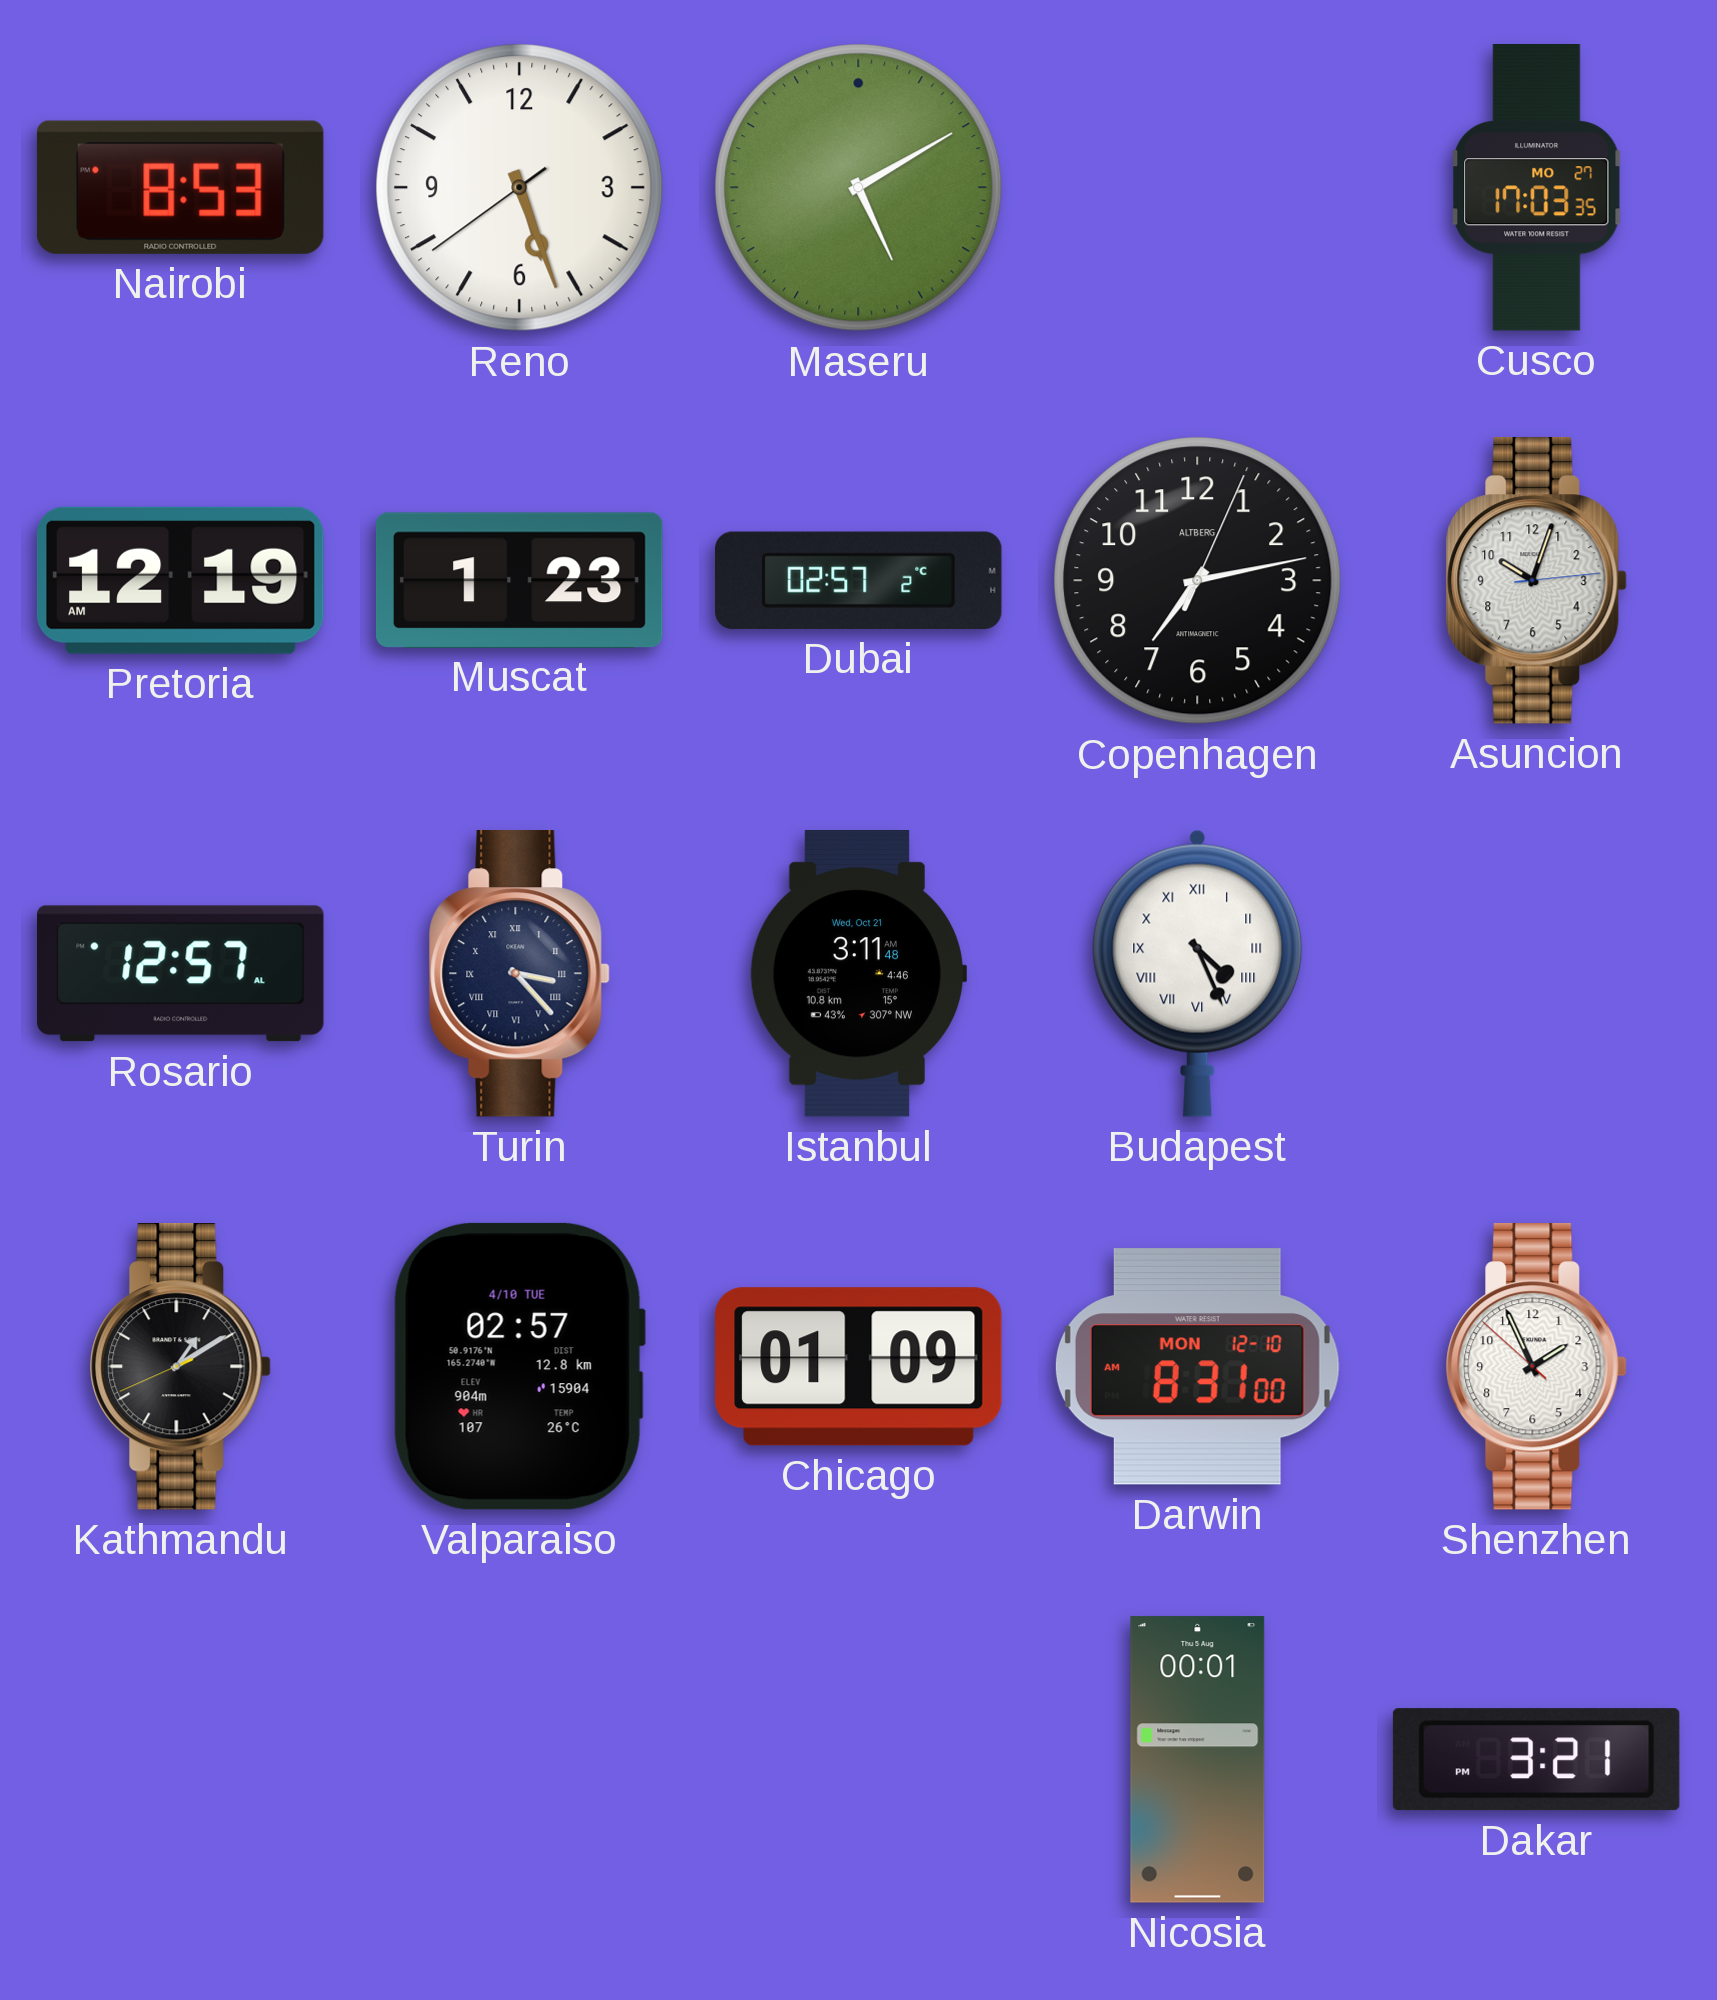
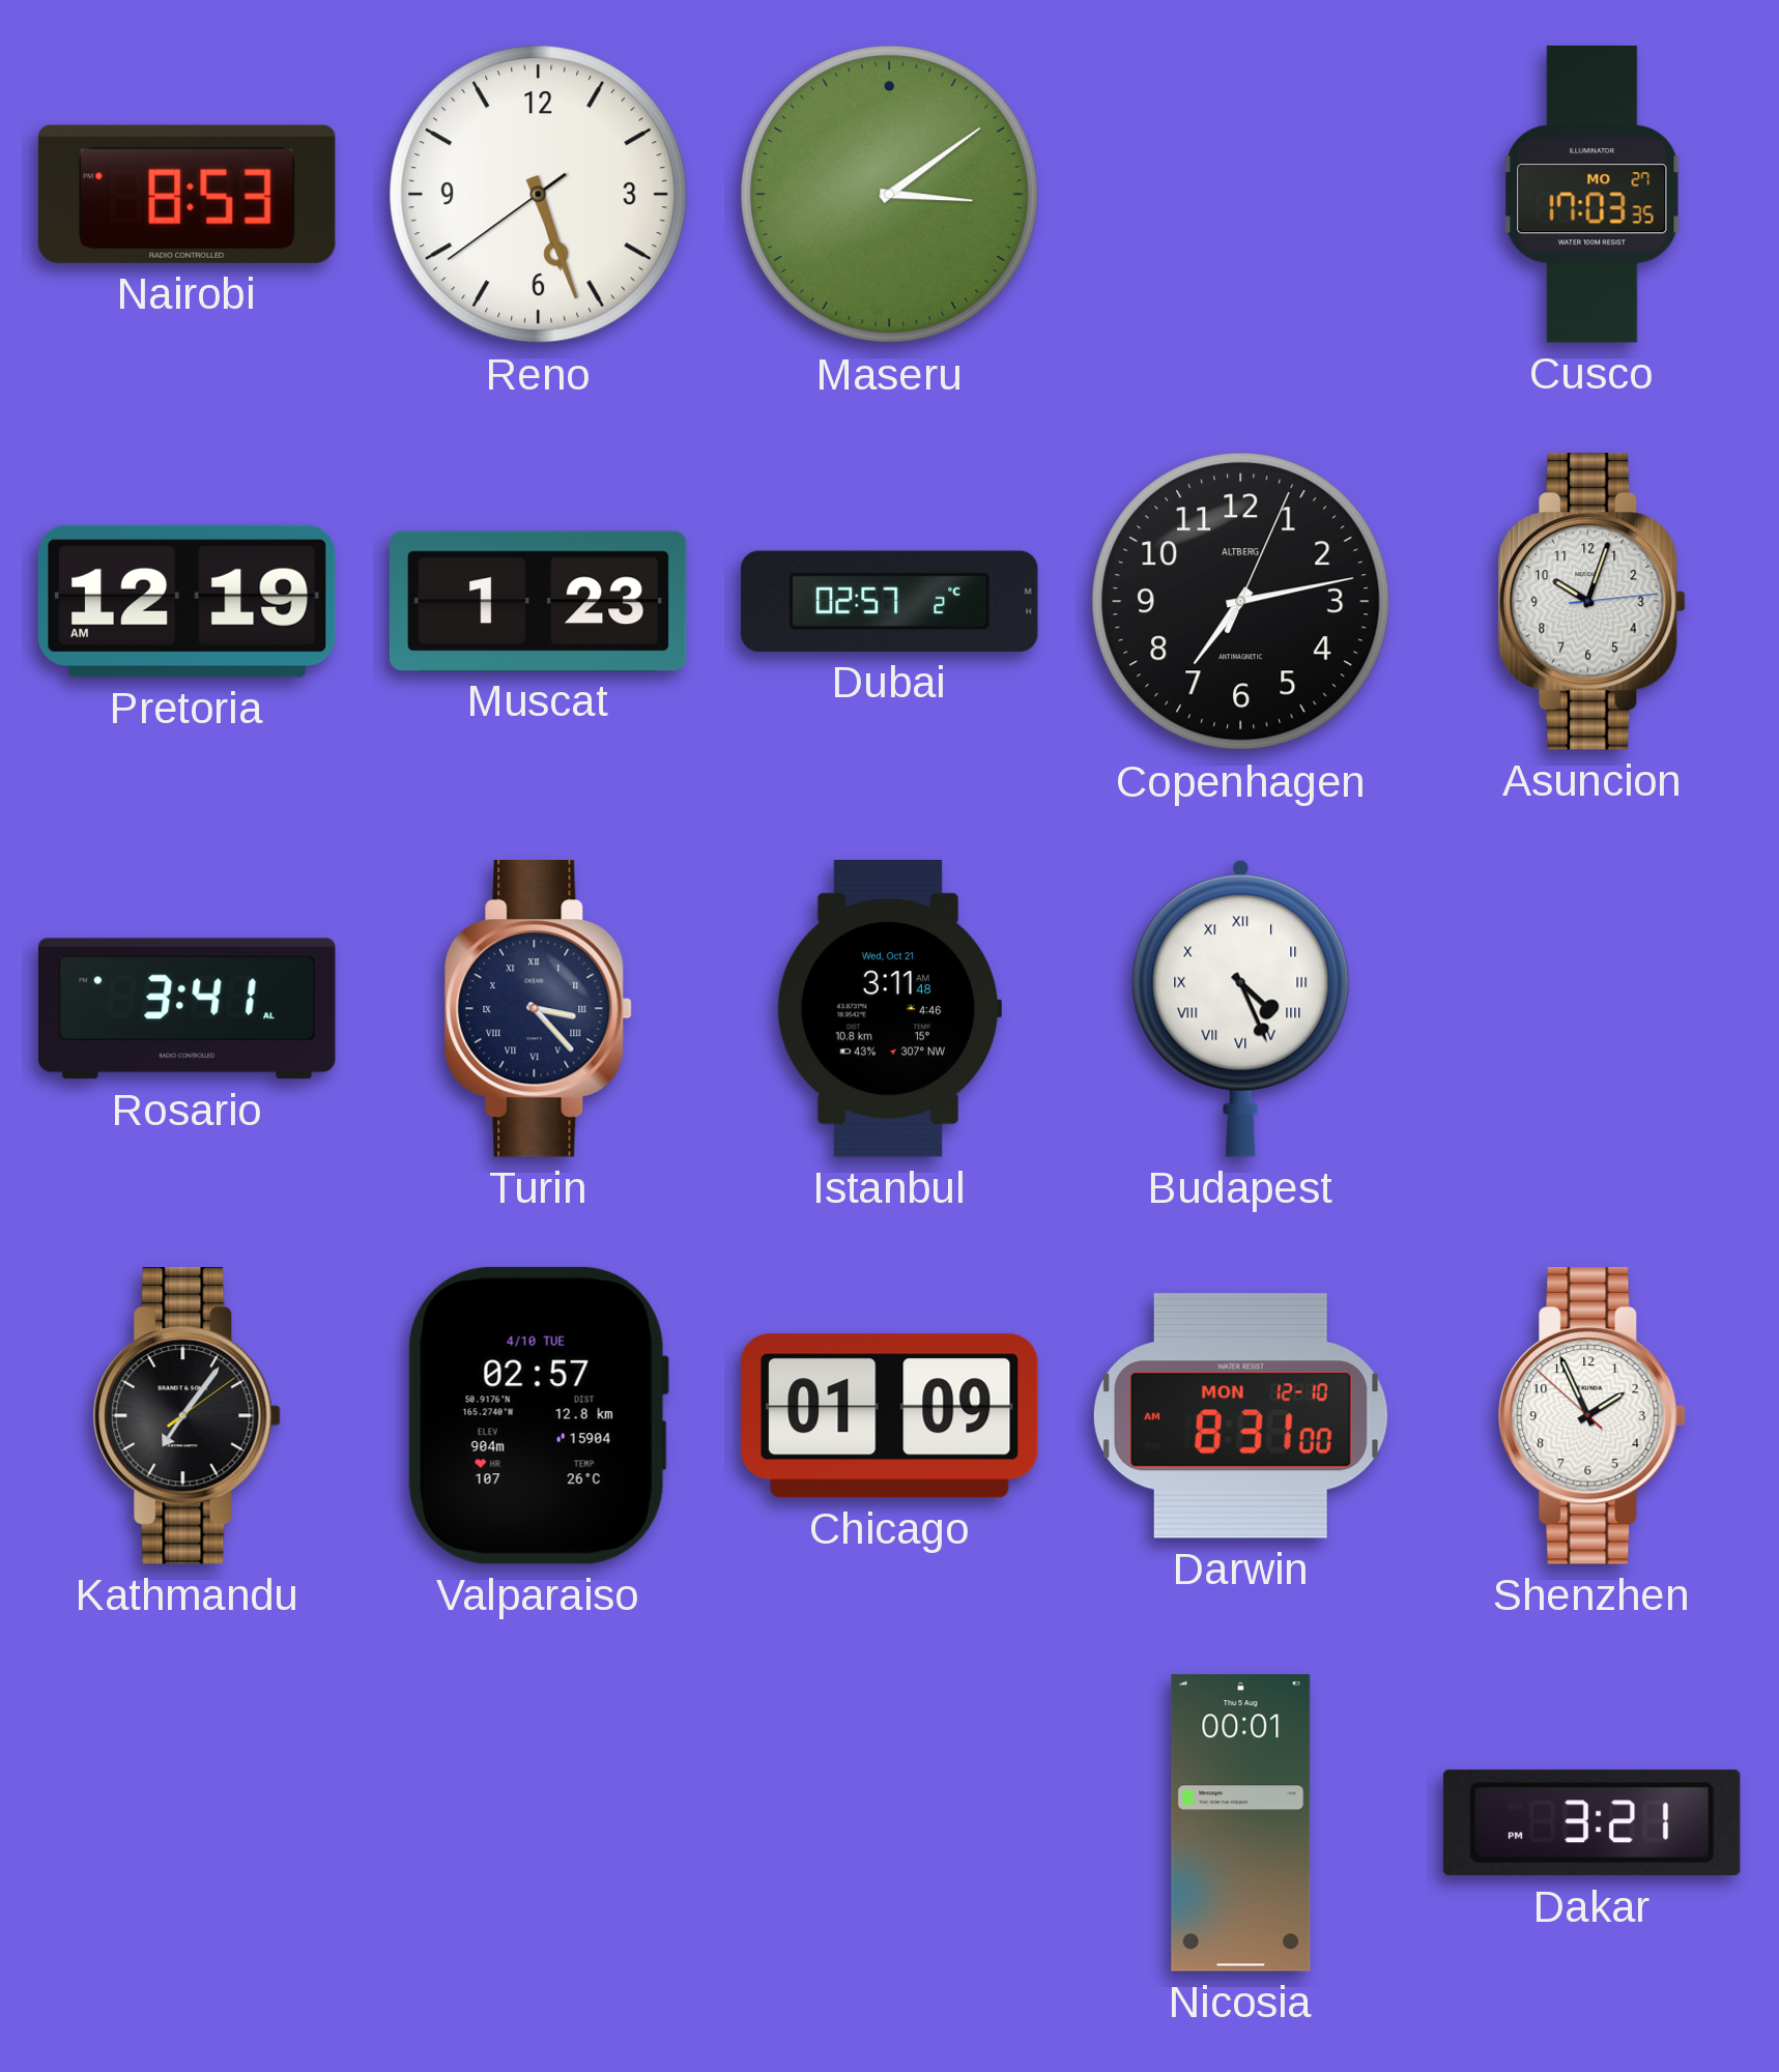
Maseru: 5:10 -> 3:09 (890, 195)
Rosario: 12:57 -> 3:41 (188, 1009)
Kathmandu: 1:09 -> 7:06 (186, 1416)
